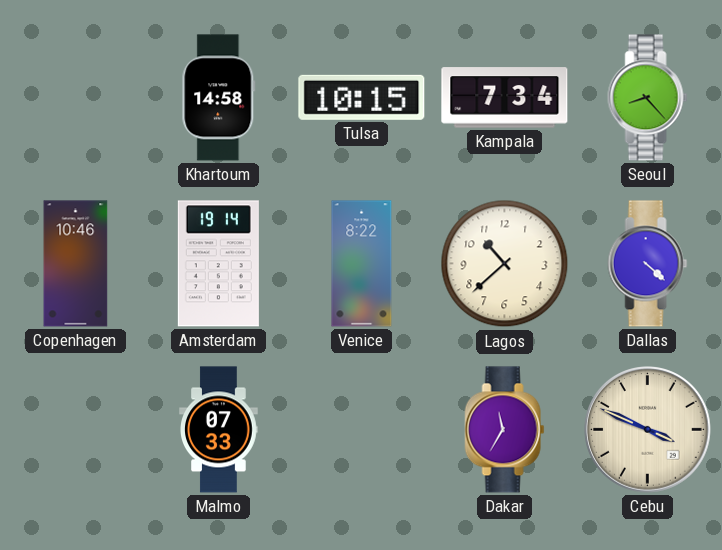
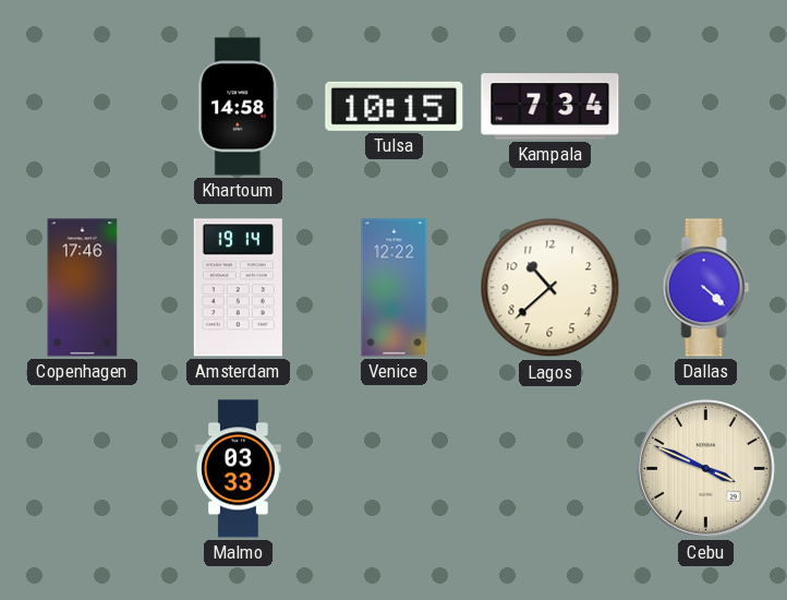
Seoul: 8:23 -> none (648, 98)
Copenhagen: 10:46 -> 17:46 (83, 288)
Venice: 8:22 -> 12:22 (395, 288)
Malmo: 07:33 -> 03:33 (239, 469)
Dakar: 11:35 -> none (505, 430)
